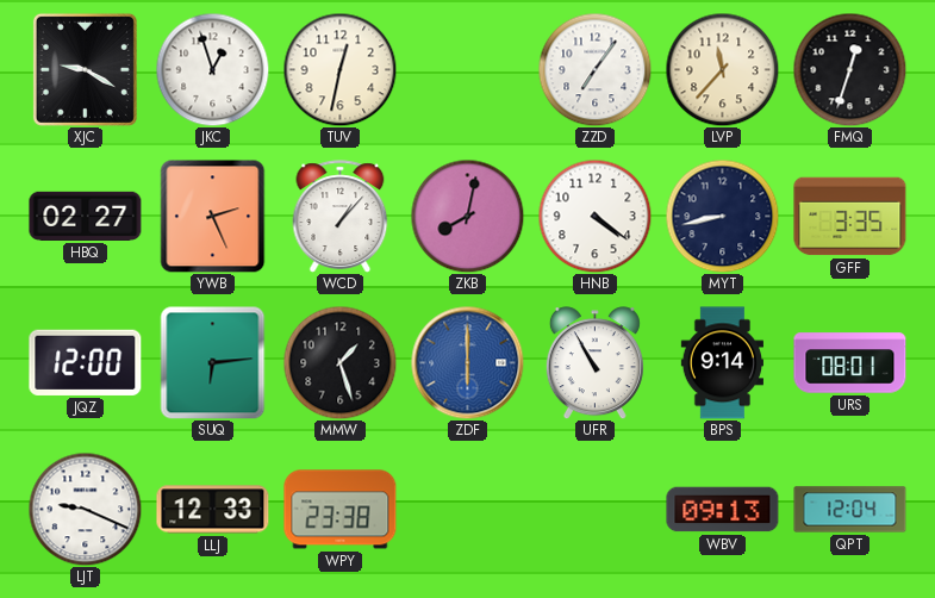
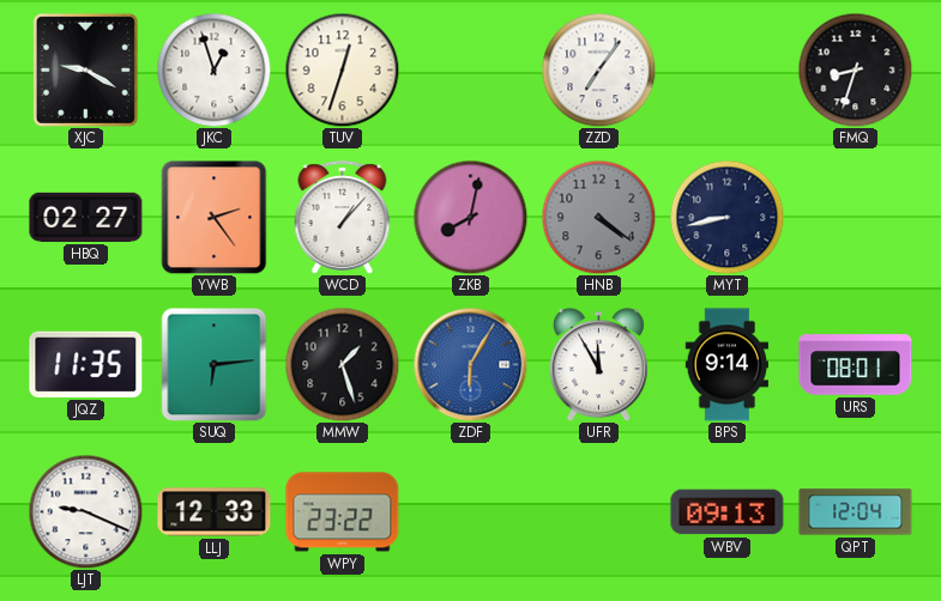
TUV: 12:32 -> 12:33 (342, 69)
LVP: 11:37 -> none (722, 69)
FMQ: 12:33 -> 8:33 (855, 69)
YWB: 2:26 -> 2:24 (215, 217)
HNB dial: white -> grey (598, 217)
GFF: 3:35 -> none (850, 217)
JQZ: 12:00 -> 11:35 (86, 364)
ZDF: 6:00 -> 6:05 (470, 364)
UFR: 10:55 -> 11:55 (598, 365)
WPY: 23:38 -> 23:22 (343, 512)
